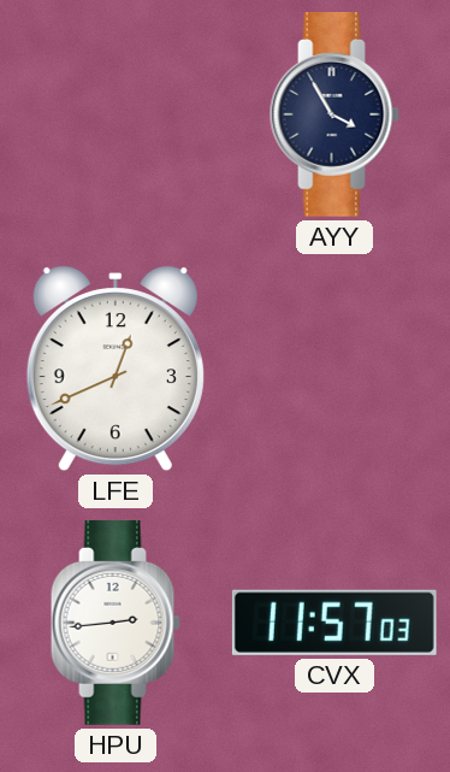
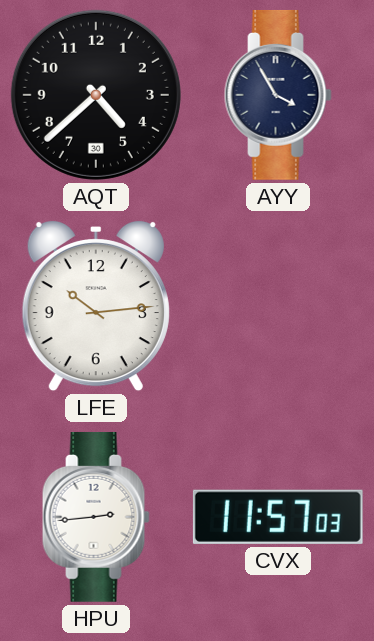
AQT: none -> 4:38 (96, 95)
LFE: 12:41 -> 10:14 (96, 306)
